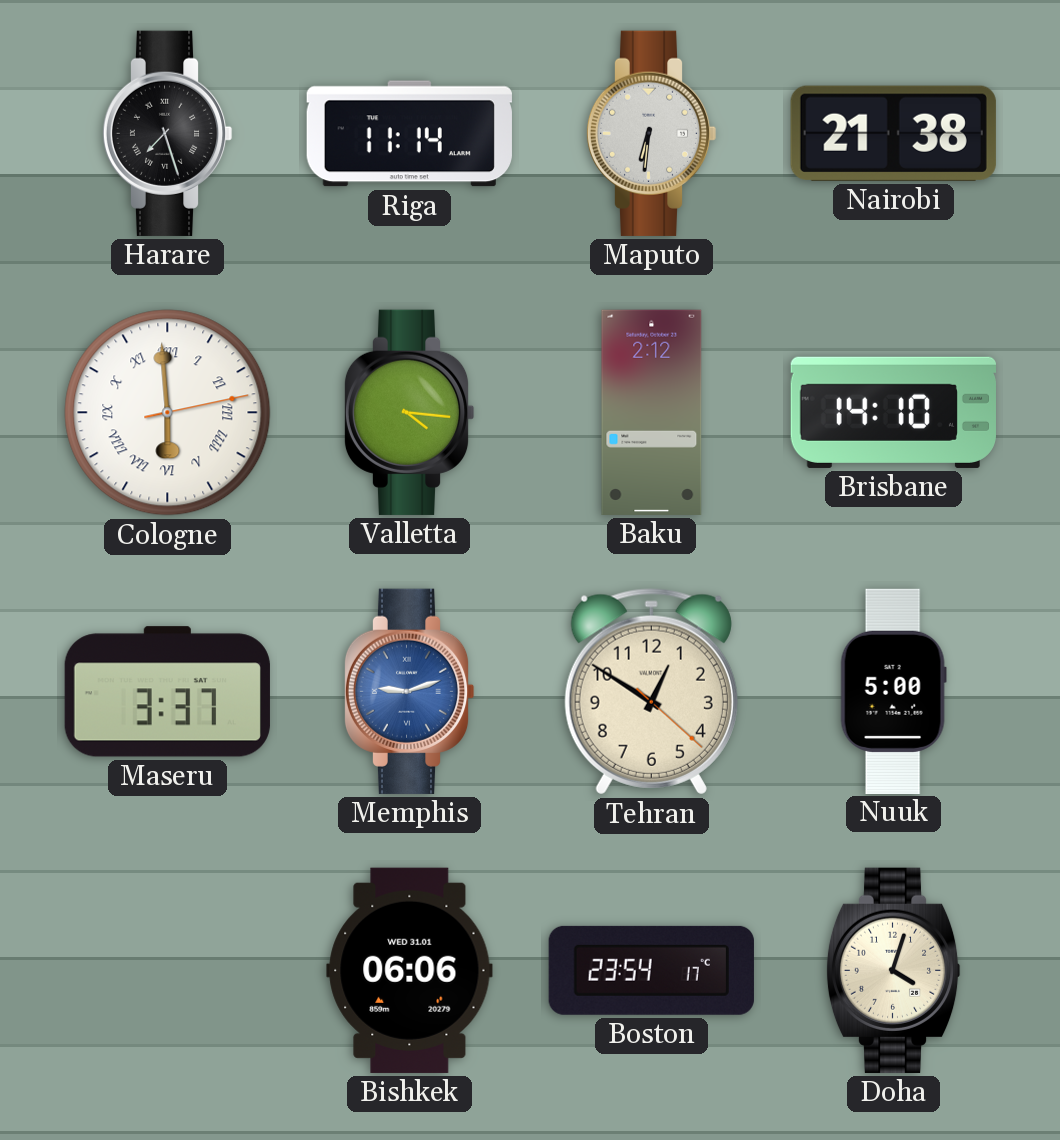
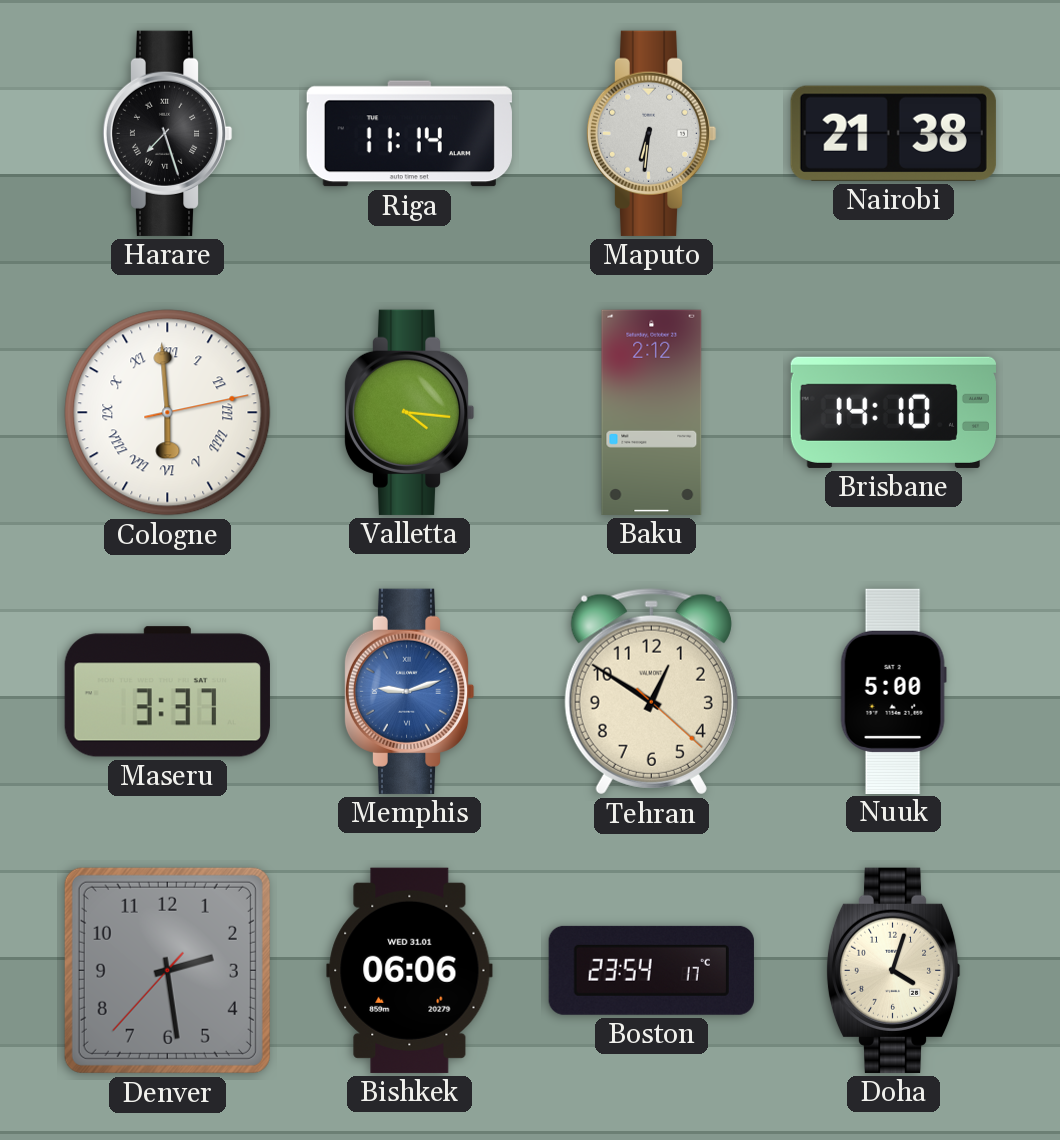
Denver: none -> 2:28 (167, 970)
